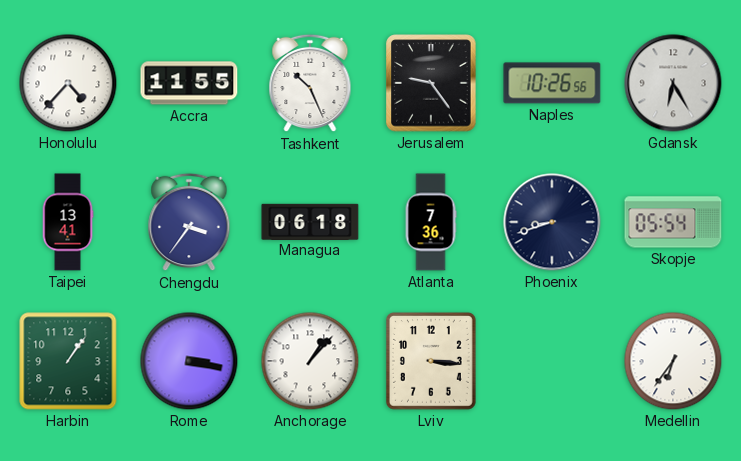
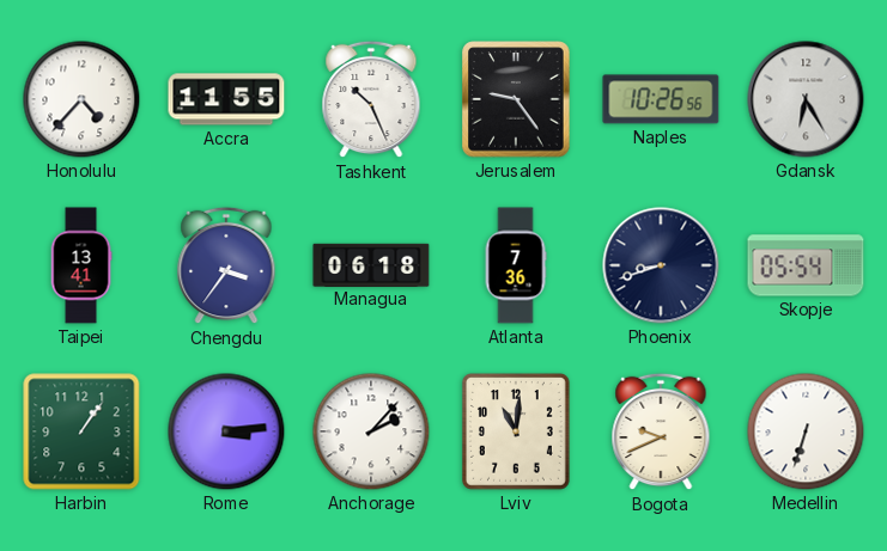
Rome: 3:17 -> 3:14 (226, 431)
Anchorage: 1:07 -> 2:07 (371, 431)
Lviv: 3:16 -> 11:01 (516, 433)
Bogota: none -> 9:41 (661, 431)
Medellin: 6:36 -> 6:33 (806, 431)
